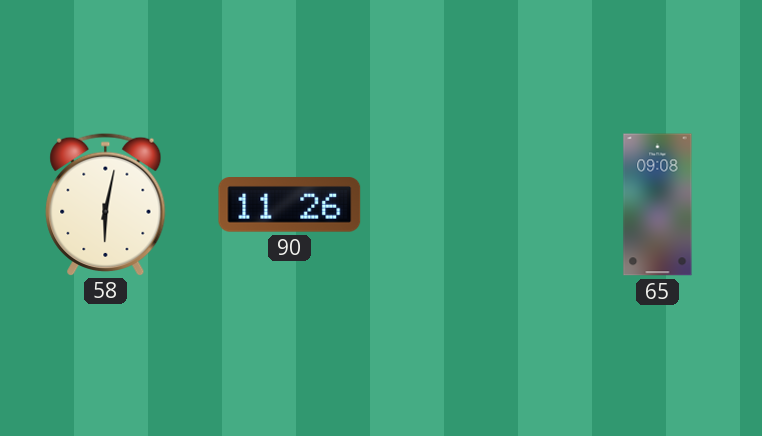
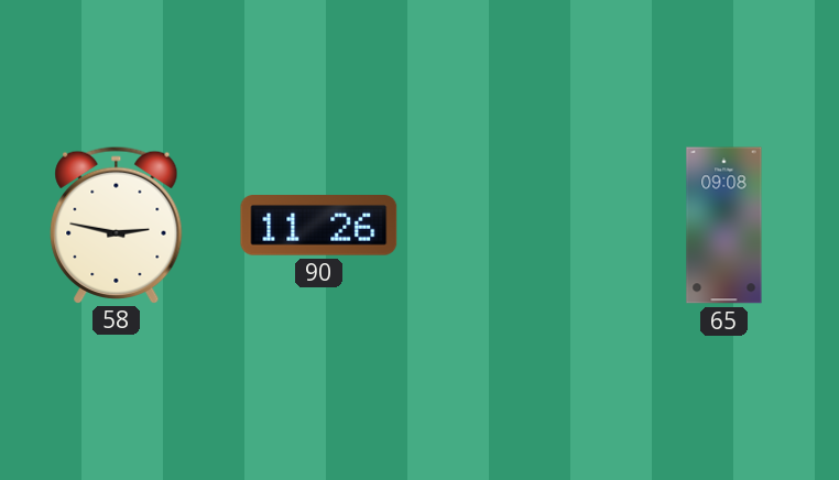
58: 6:02 -> 2:47 (117, 225)
